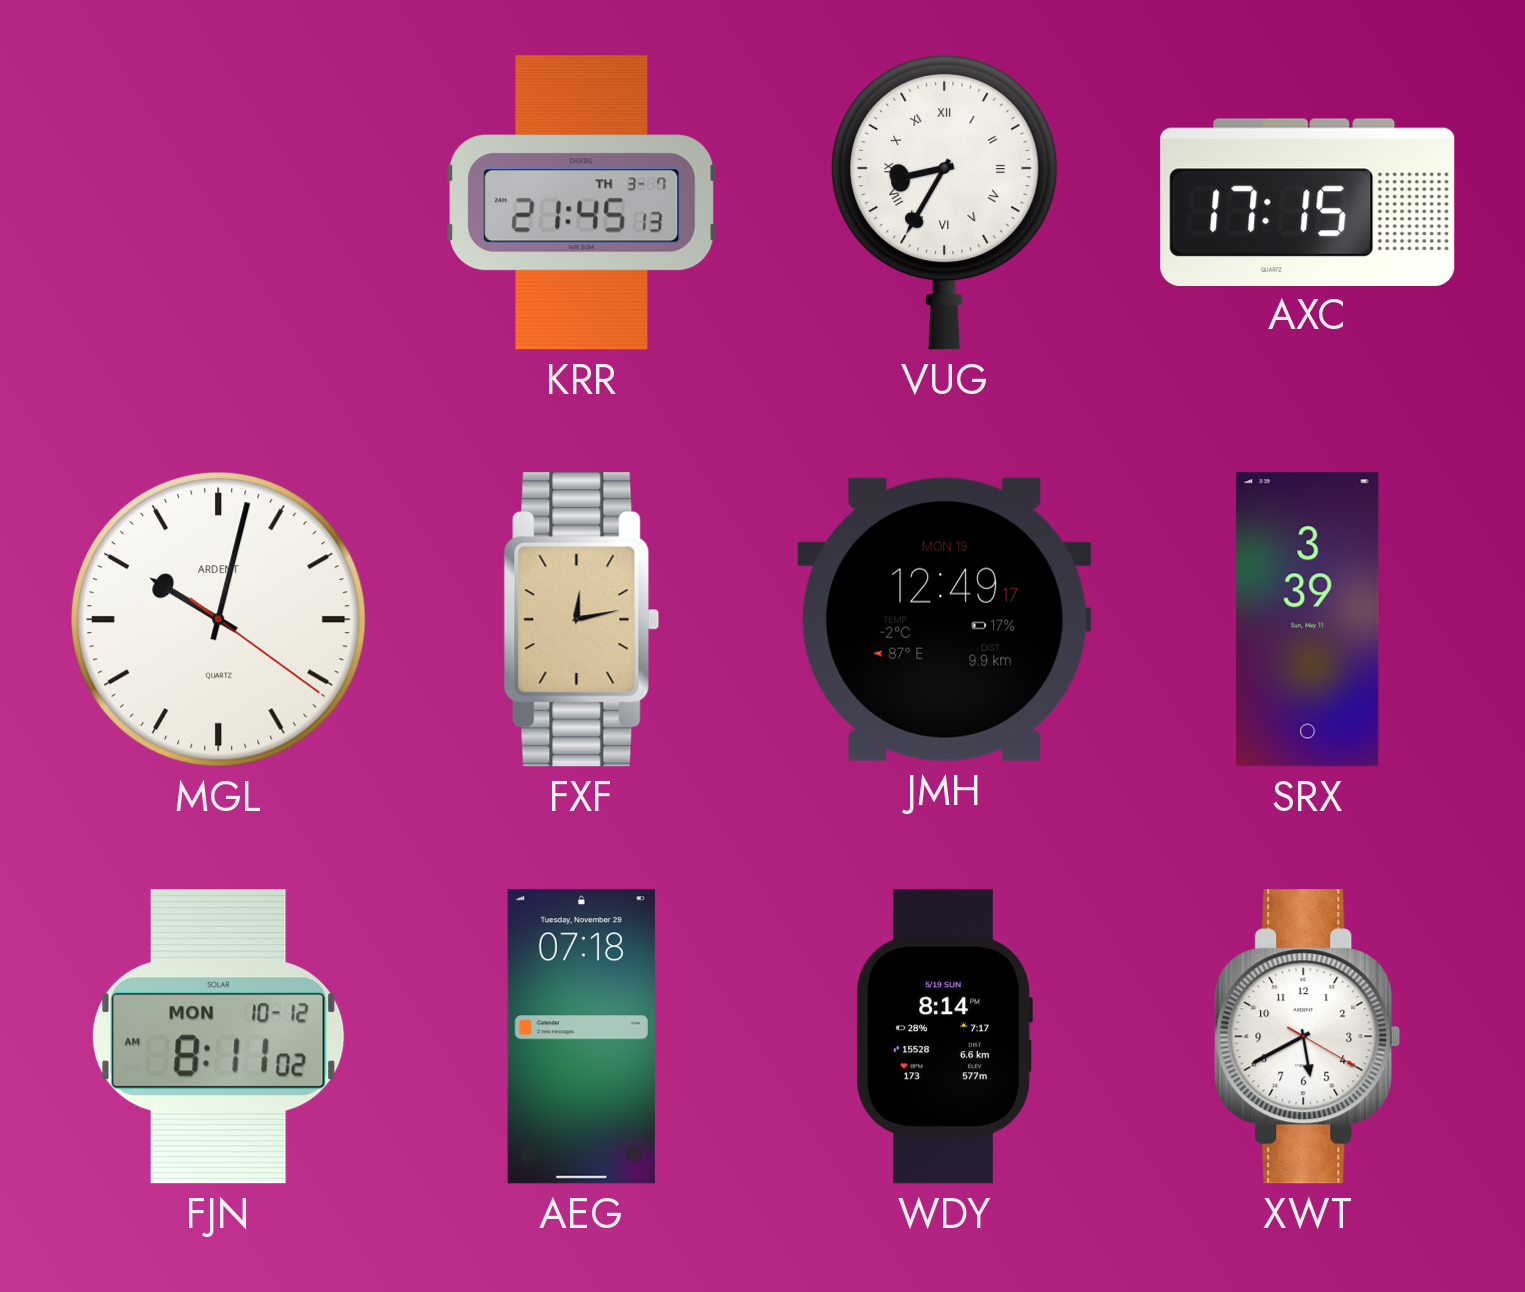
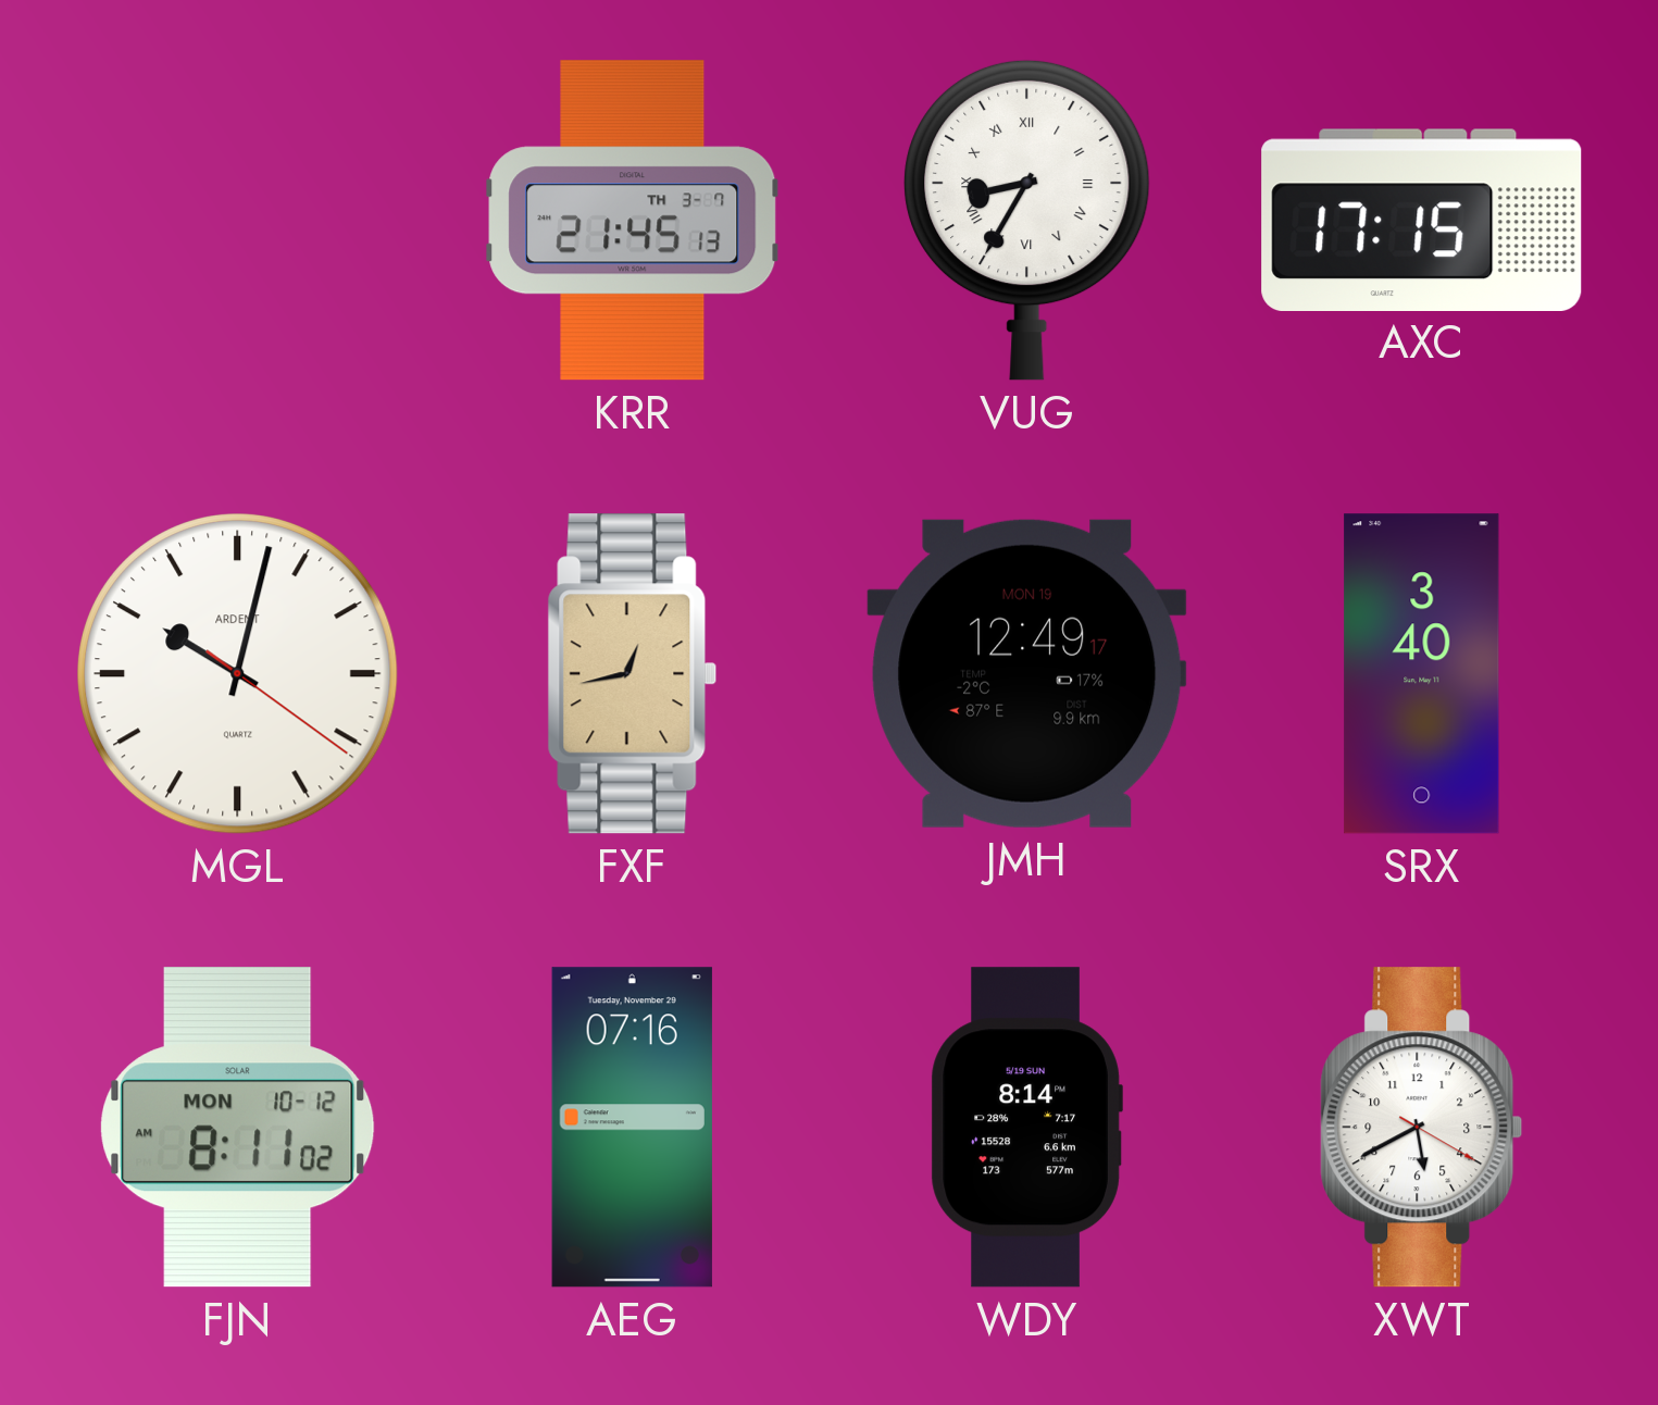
FXF: 12:13 -> 12:43 (633, 674)
SRX: 3:39 -> 3:40 (1422, 674)
AEG: 07:18 -> 07:16 (632, 1128)
